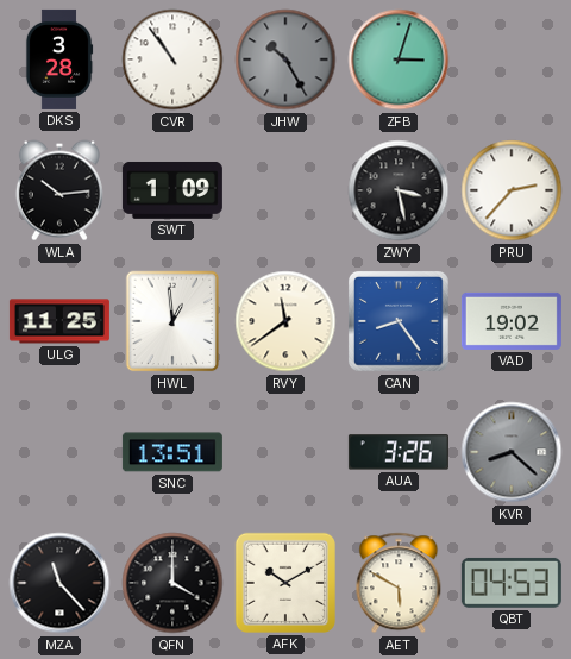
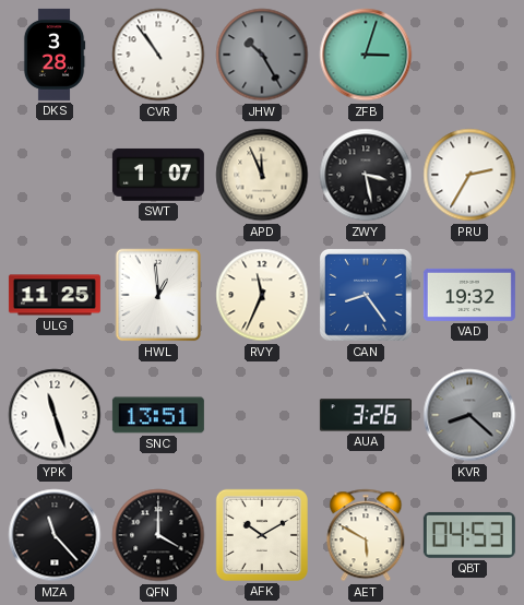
WLA: 10:14 -> none (59, 190)
SWT: 1:09 -> 1:07 (158, 175)
APD: none -> 11:56 (262, 175)
PRU: 2:37 -> 2:35 (469, 175)
RVY: 11:39 -> 11:34 (262, 295)
VAD: 19:02 -> 19:32 (469, 295)
YPK: none -> 11:27 (55, 415)
